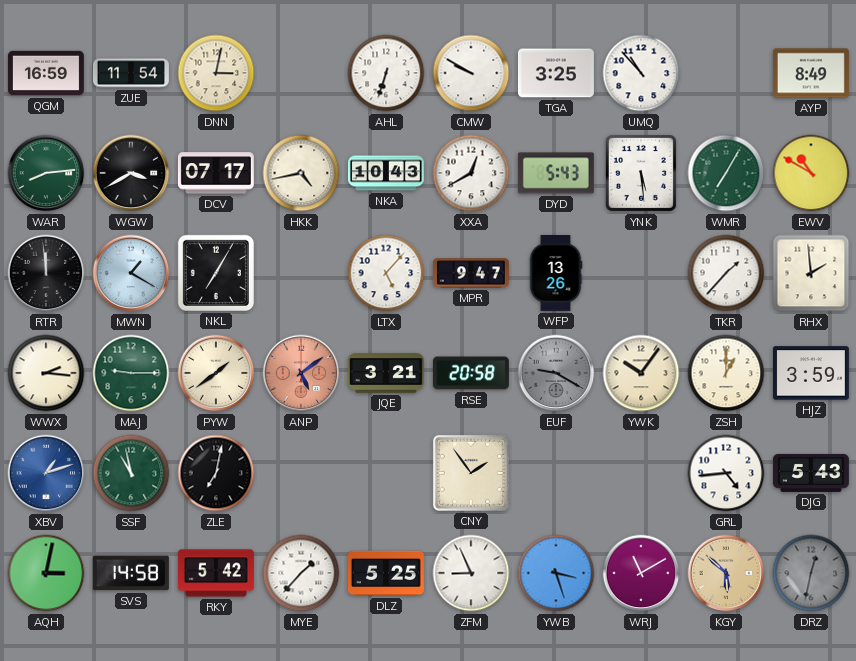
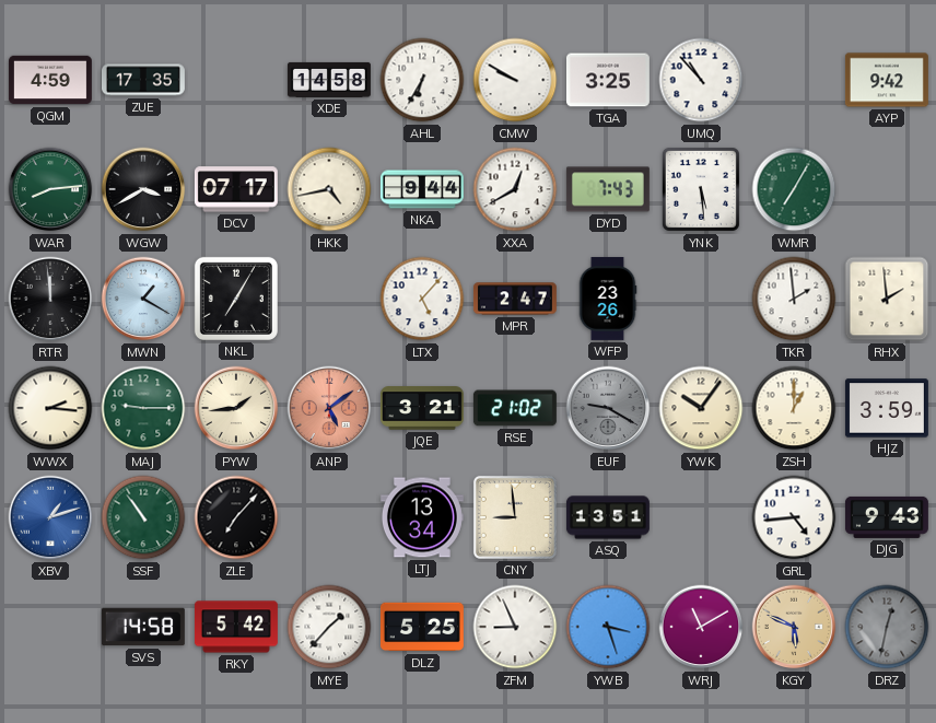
QGM: 16:59 -> 4:59 (50, 80)
ZUE: 11:54 -> 17:35 (143, 80)
DNN: 3:02 -> none (216, 73)
XDE: none -> 14:58 (329, 80)
AHL: 6:33 -> 6:35 (422, 80)
AYP: 8:49 -> 9:42 (887, 80)
NKA: 10:43 -> 9:44 (422, 189)
DYD: 5:43 -> 7:43 (608, 189)
EWV: 10:50 -> none (811, 173)
MPR: 9:47 -> 2:47 (515, 299)
WFP: 13:26 -> 23:26 (608, 299)
TKR: 1:37 -> 1:59 (794, 299)
PYW: 1:39 -> 1:44 (236, 408)
RSE: 20:58 -> 21:02 (515, 408)
SSF: 10:58 -> 10:54 (143, 517)
ZLE: 7:02 -> 7:07 (236, 517)
LTJ: none -> 13:34 (422, 517)
CNY: 1:54 -> 8:59 (515, 517)
ASQ: none -> 13:51 (608, 517)
DJG: 5:43 -> 9:43 (887, 517)
AQH: 3:02 -> none (46, 573)
KGY: 5:52 -> 5:49 (794, 627)
